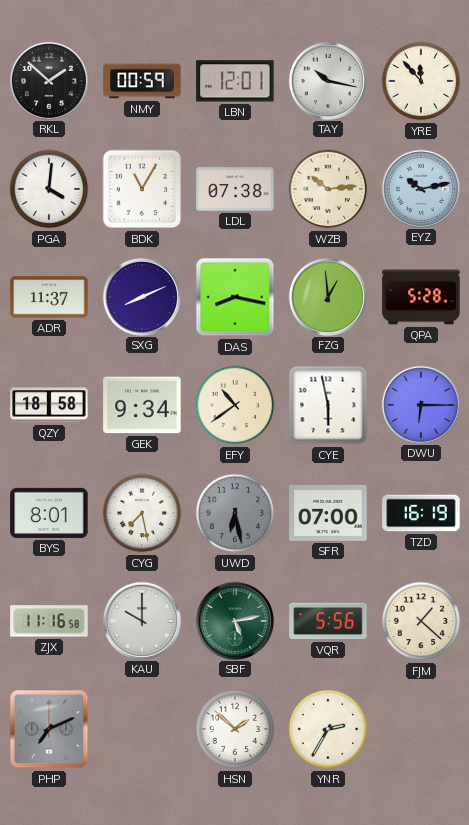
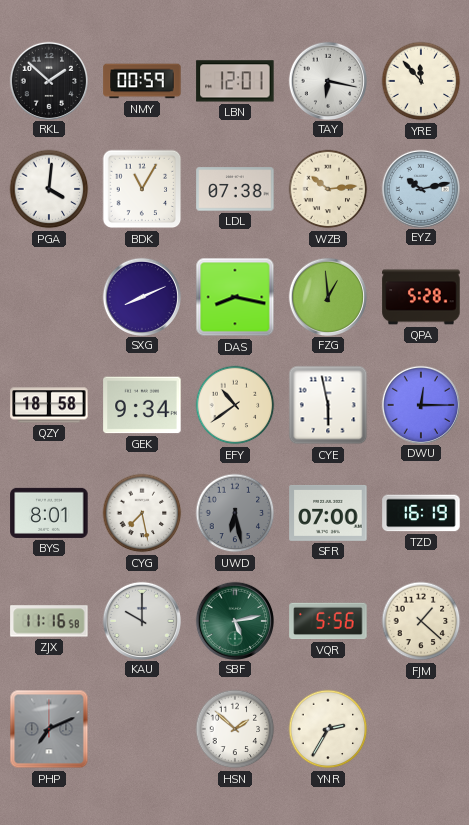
TAY: 10:17 -> 6:17 (327, 80)
ADR: 11:37 -> none (49, 297)
DWU: 6:15 -> 12:15 (420, 404)
